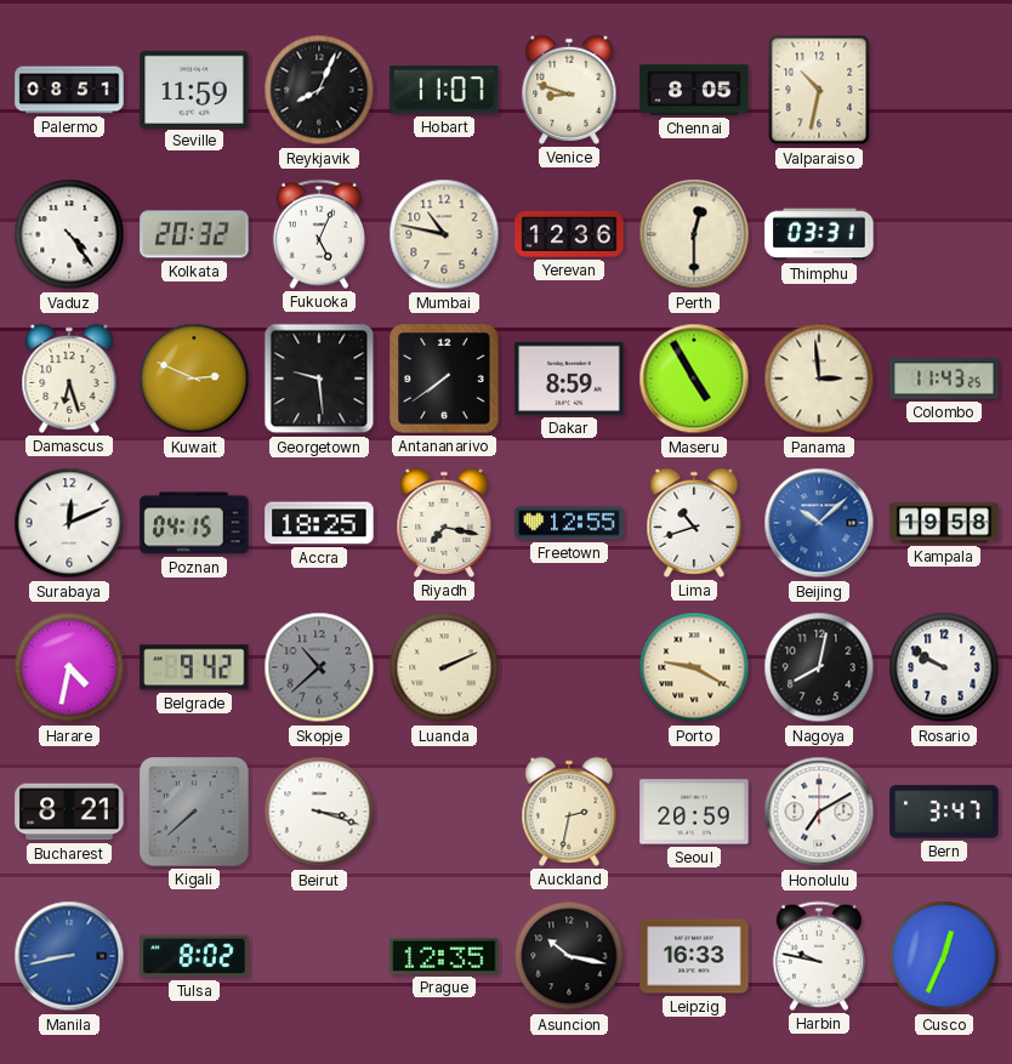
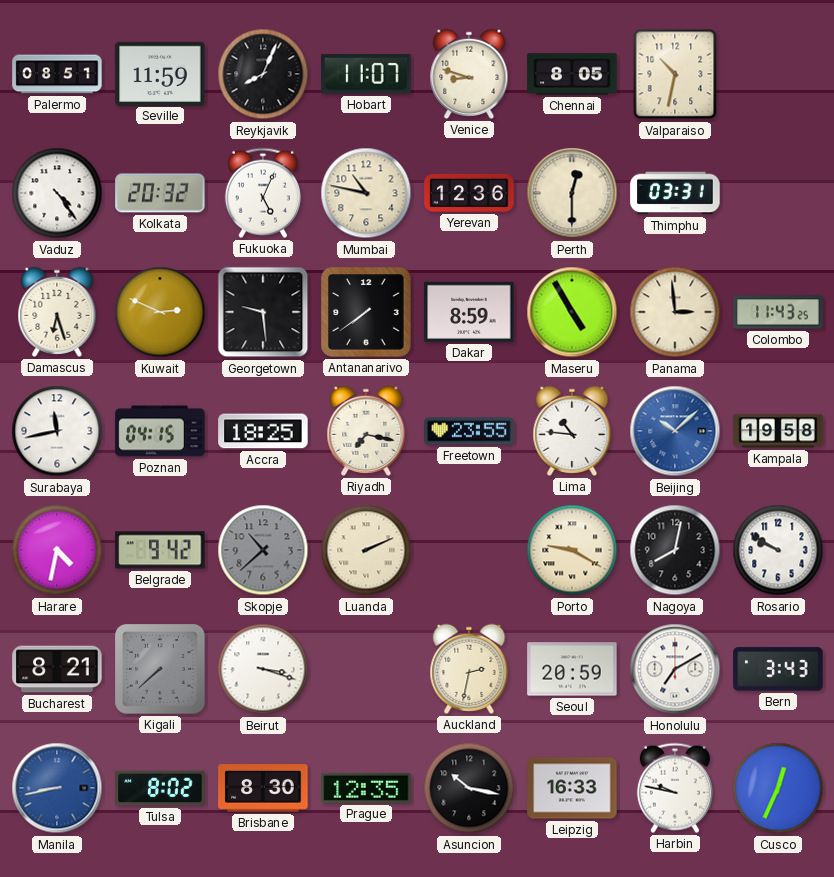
Surabaya: 12:11 -> 11:43 (57, 431)
Freetown: 12:55 -> 23:55 (469, 431)
Lima: 10:42 -> 10:46 (572, 431)
Bern: 3:47 -> 3:43 (778, 669)
Brisbane: none -> 8:30 (263, 788)
